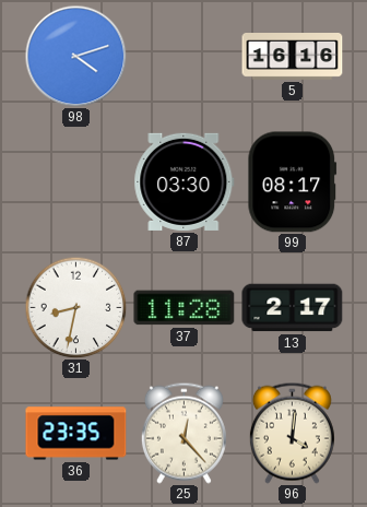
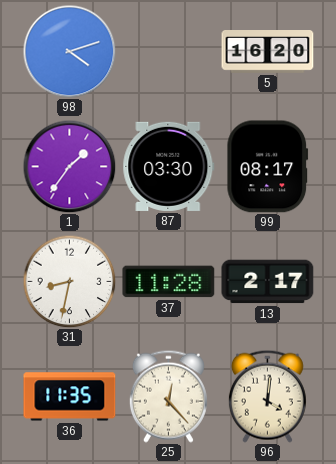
5: 16:16 -> 16:20 (268, 52)
1: none -> 1:36 (69, 166)
36: 23:35 -> 11:35 (70, 397)
